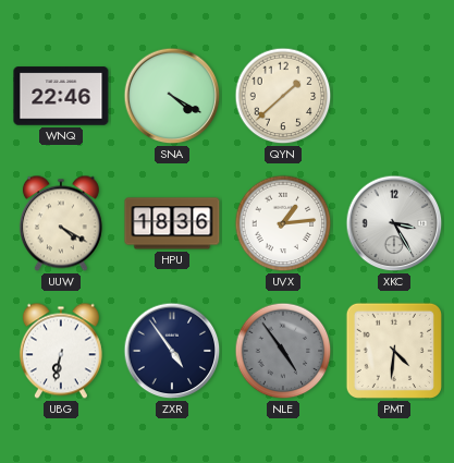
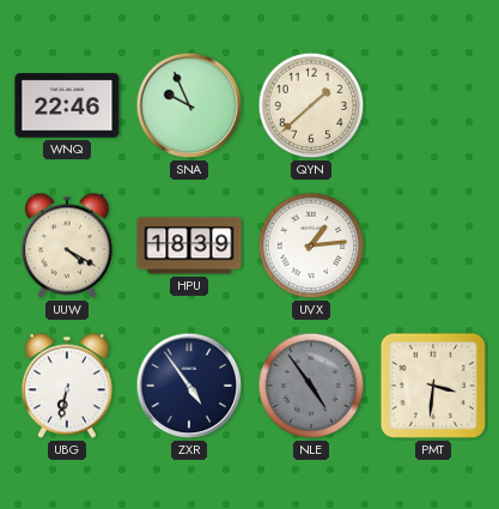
SNA: 4:20 -> 9:56 (189, 105)
HPU: 18:36 -> 18:39 (189, 246)
XKC: 3:25 -> none (394, 223)
PMT: 4:31 -> 3:31 (433, 386)
